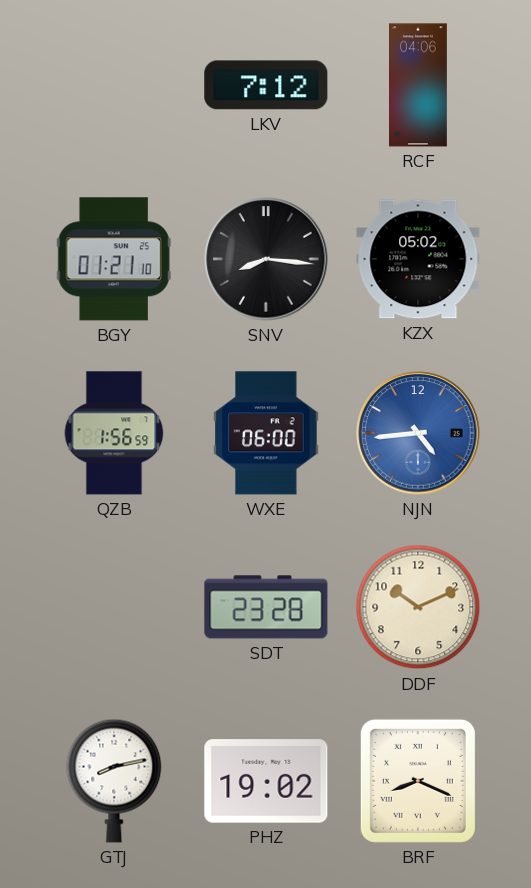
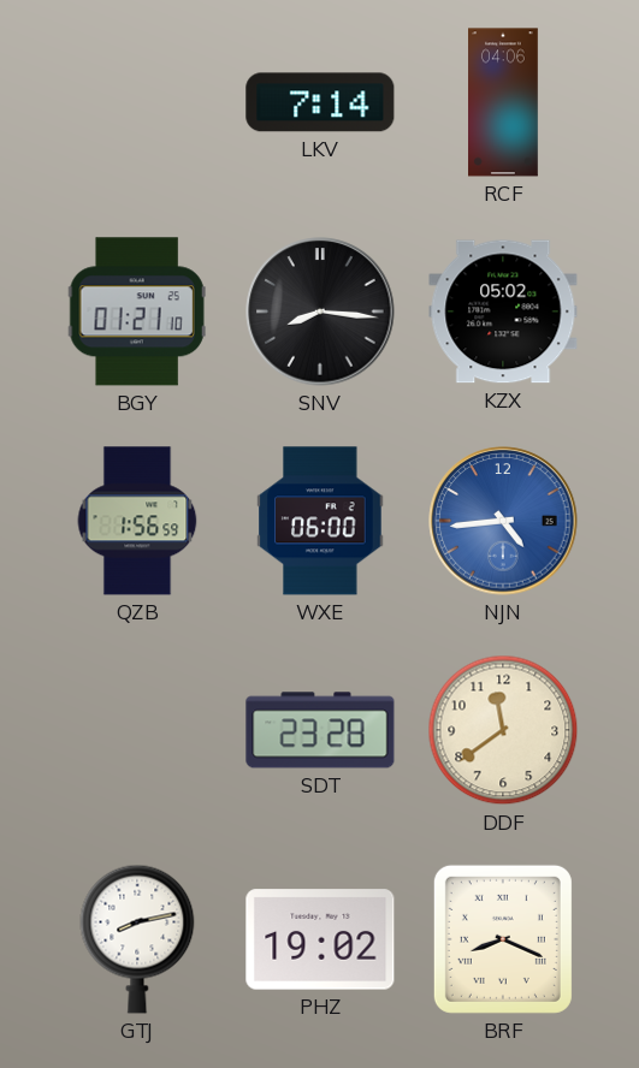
LKV: 7:12 -> 7:14 (320, 102)
DDF: 10:11 -> 11:39 (503, 730)
